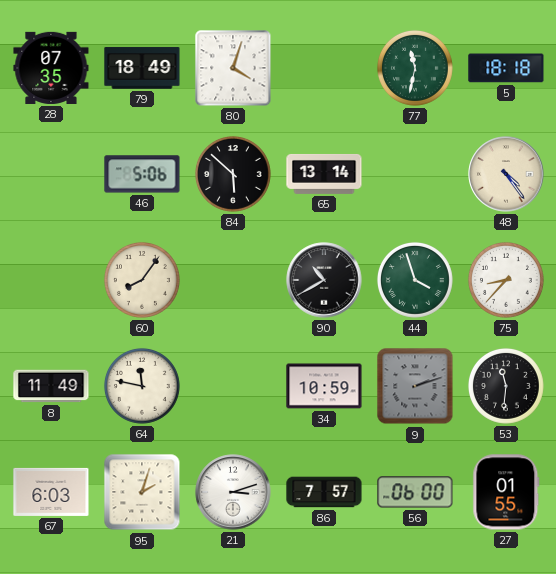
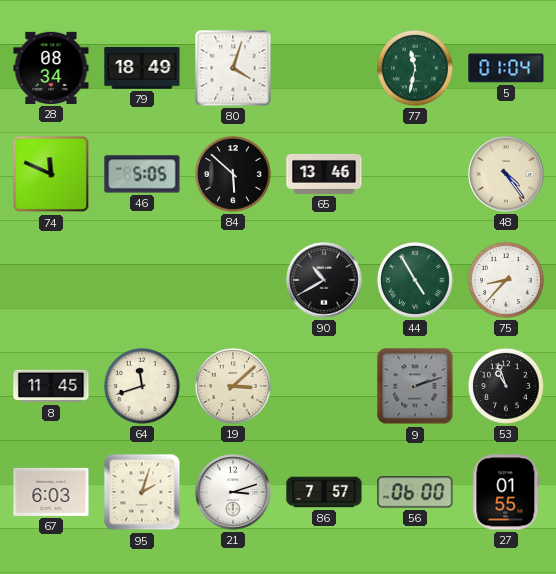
28: 07:35 -> 08:34 (51, 68)
5: 18:18 -> 01:04 (506, 68)
74: none -> 11:49 (51, 174)
46: 5:06 -> 5:05 (142, 174)
65: 13:14 -> 13:46 (324, 174)
60: 8:06 -> none (142, 280)
44: 3:57 -> 4:55 (415, 280)
8: 11:49 -> 11:45 (51, 386)
64: 11:47 -> 11:42 (142, 386)
19: none -> 3:08 (233, 386)
34: 10:59 -> none (324, 386)
53: 11:31 -> 10:57 (506, 386)
